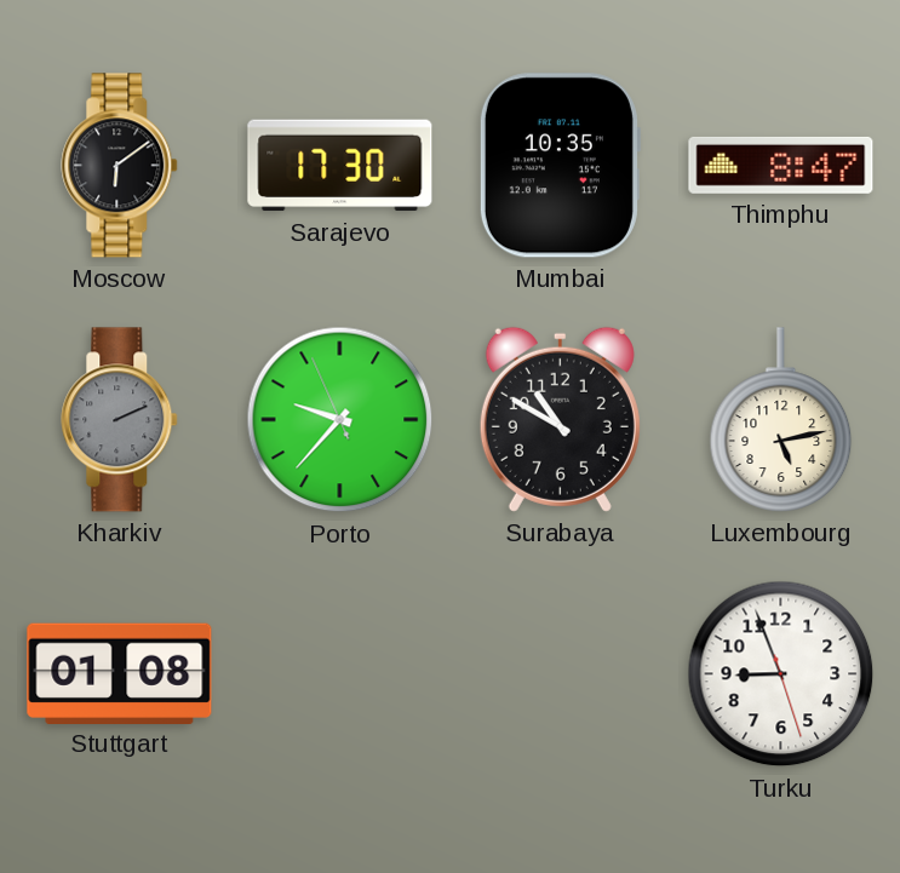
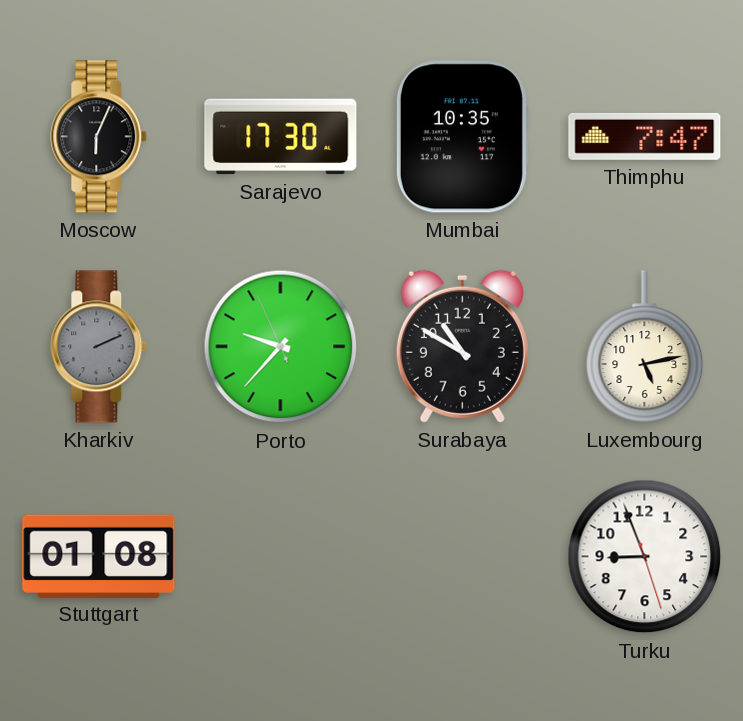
Moscow: 6:09 -> 6:04 (99, 137)
Thimphu: 8:47 -> 7:47 (645, 136)
